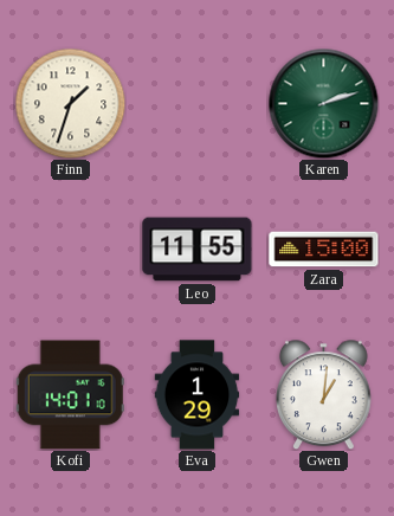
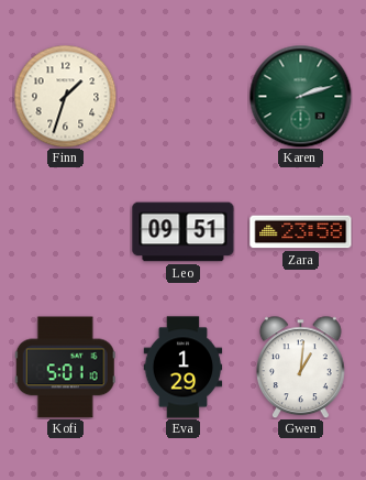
Leo: 11:55 -> 09:51 (184, 232)
Zara: 15:00 -> 23:58 (301, 232)
Kofi: 14:01 -> 5:01 (65, 368)
